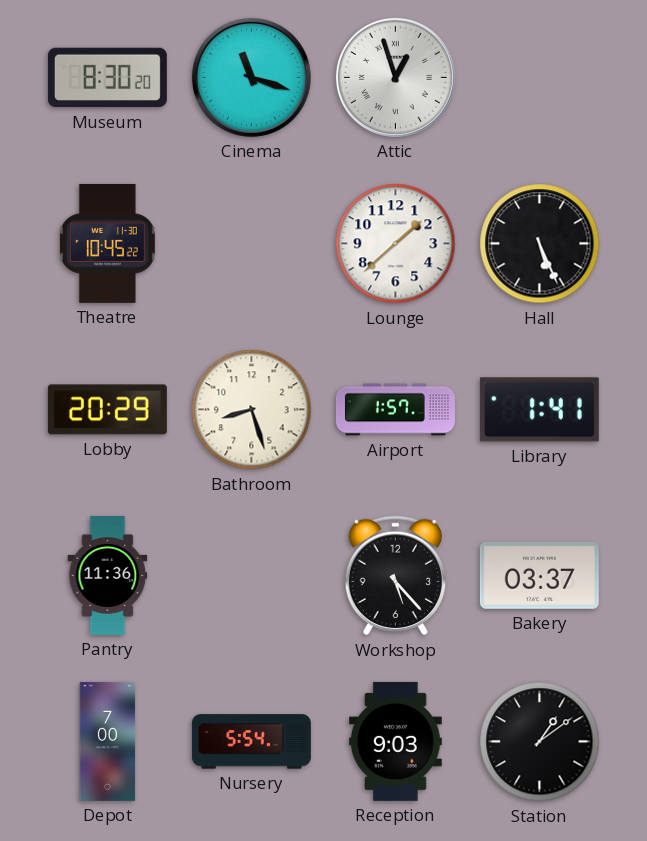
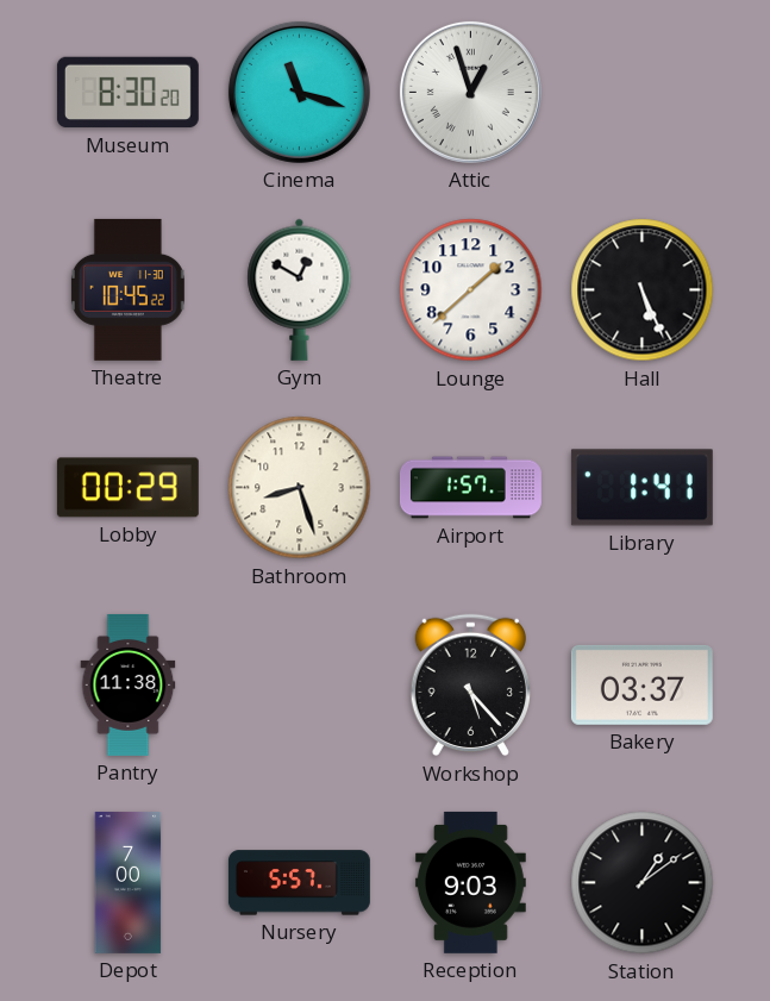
Gym: none -> 12:50 (300, 289)
Lobby: 20:29 -> 00:29 (127, 488)
Pantry: 11:36 -> 11:38 (129, 684)
Nursery: 5:54 -> 5:57 (299, 883)
